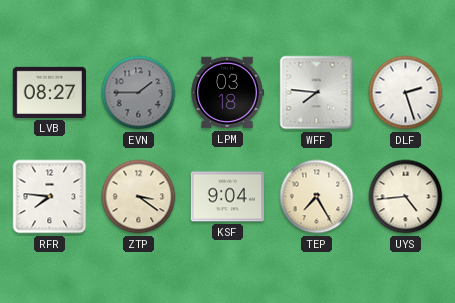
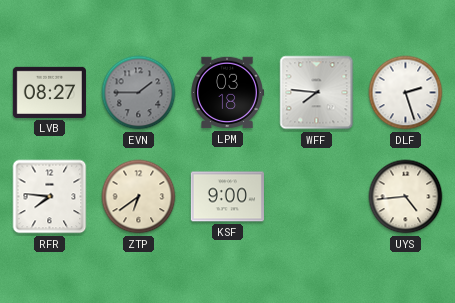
ZTP: 3:21 -> 6:39 (139, 197)
KSF: 9:04 -> 9:00 (227, 197)
TEP: 7:25 -> none (317, 197)
